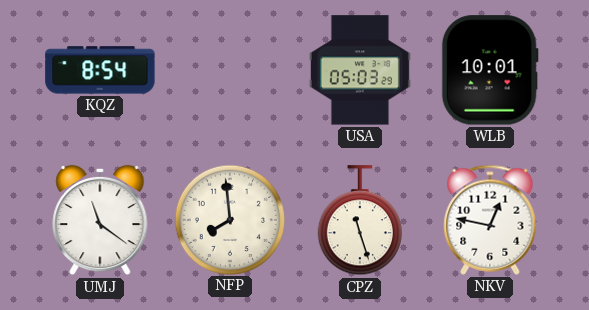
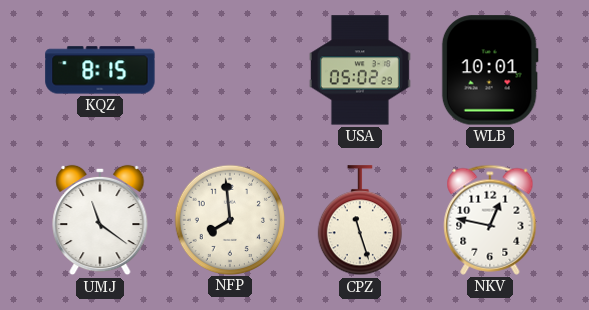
KQZ: 8:54 -> 8:15 (100, 70)
USA: 05:03 -> 05:02 (360, 70)
